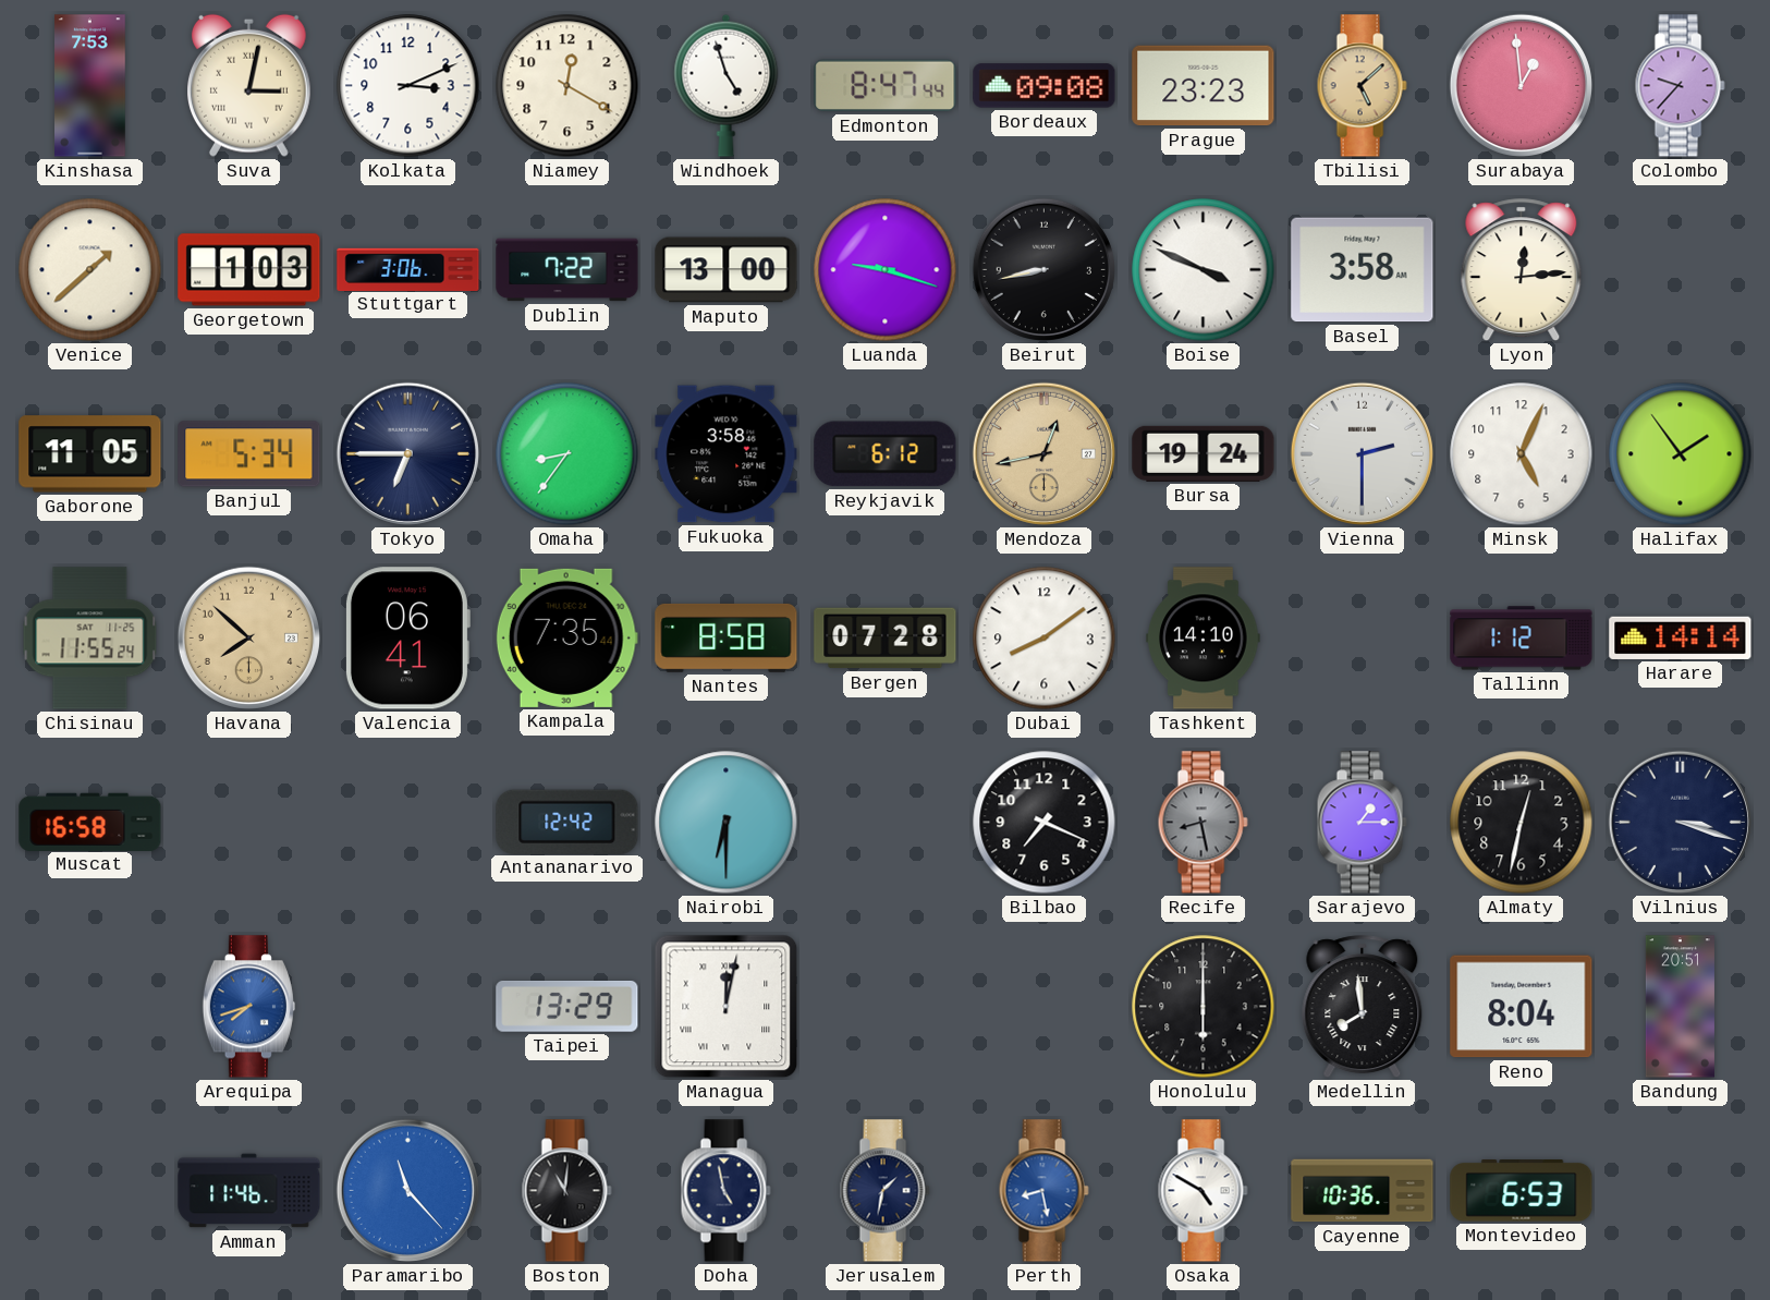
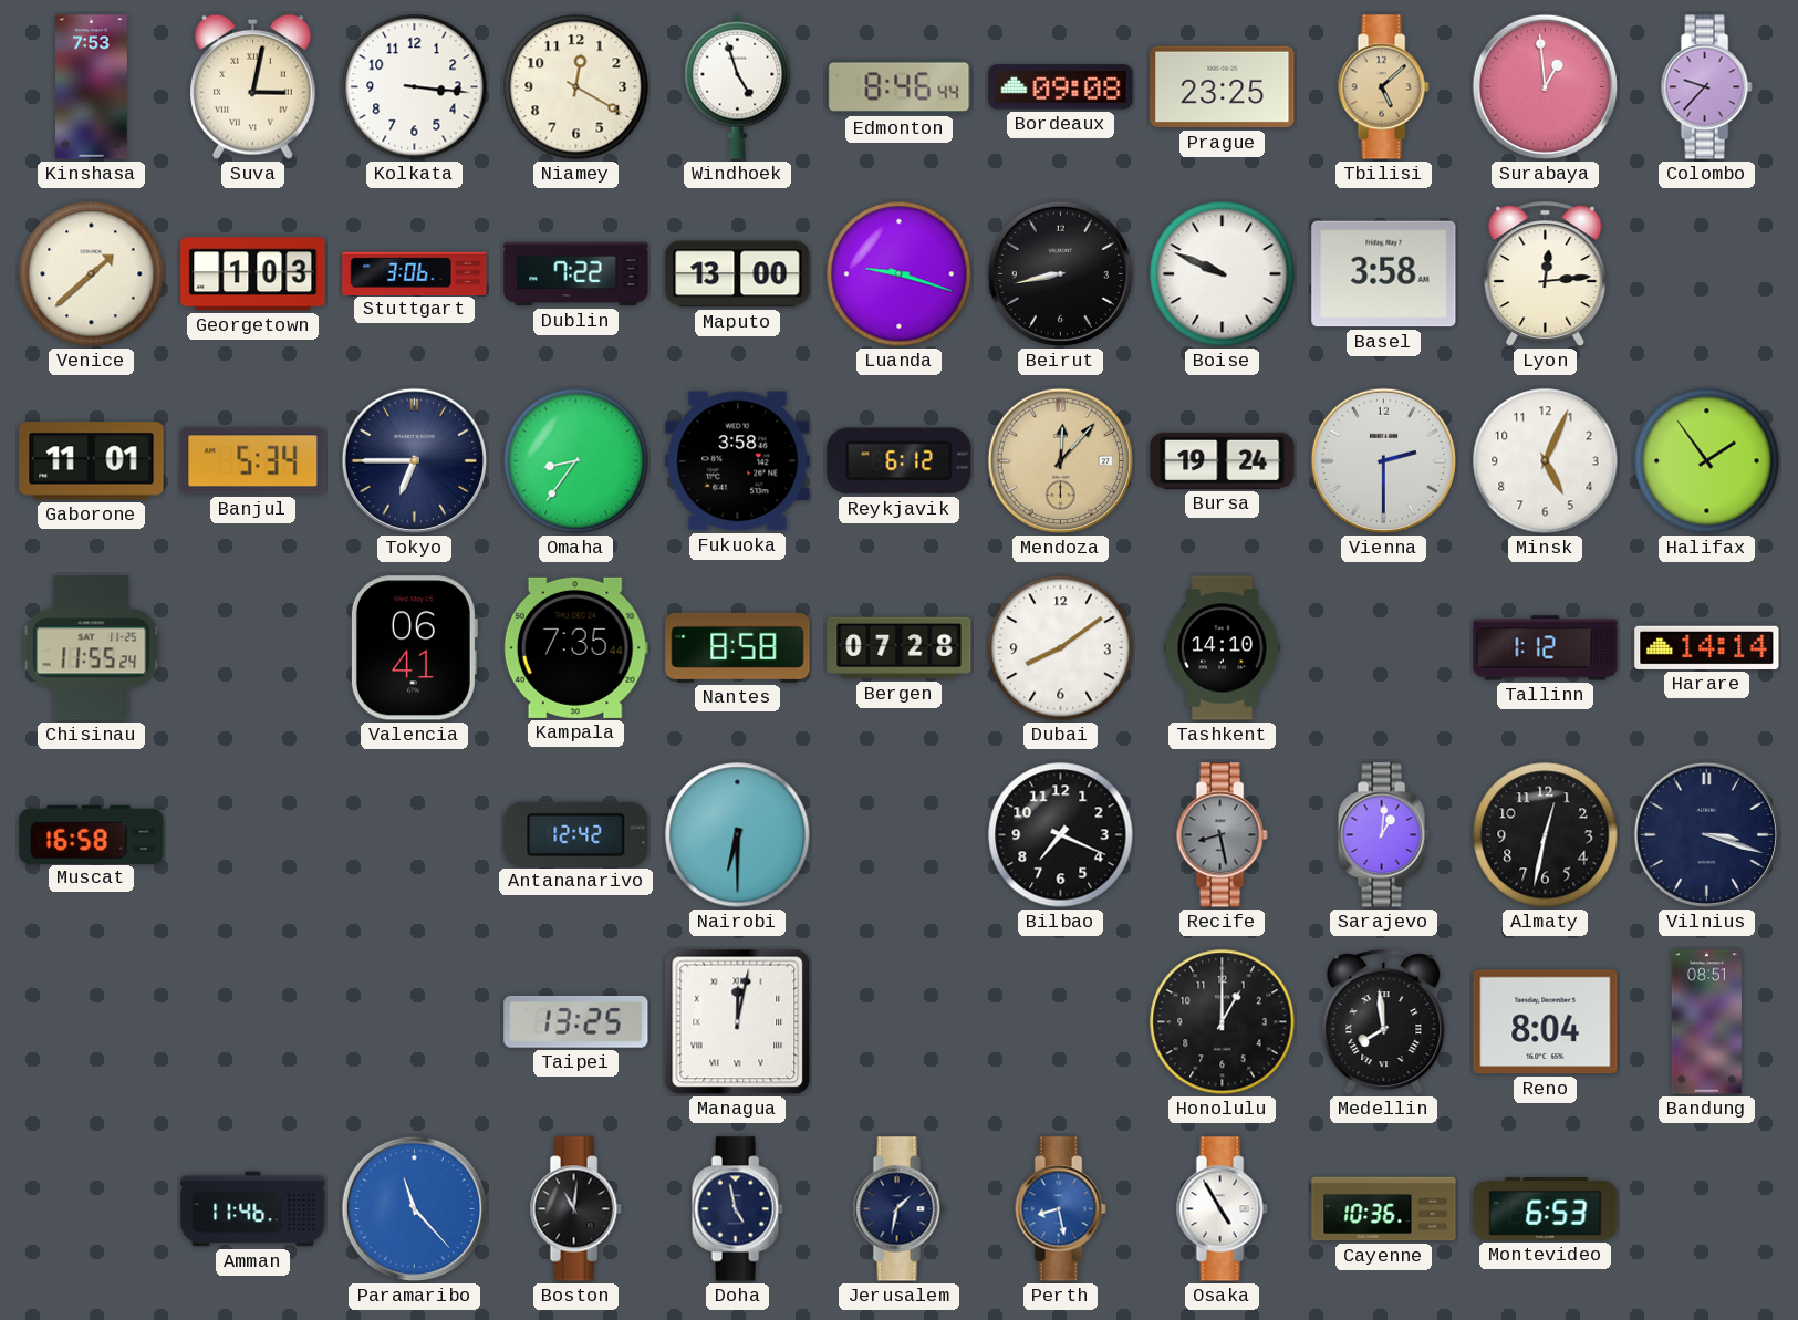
Kolkata: 3:11 -> 3:16 (415, 87)
Edmonton: 8:47 -> 8:46 (900, 87)
Prague: 23:23 -> 23:25 (1223, 87)
Boise: 3:49 -> 9:49 (1223, 274)
Gaborone: 11:05 -> 11:01 (92, 461)
Mendoza: 12:43 -> 12:07 (1060, 460)
Havana: 7:52 -> none (248, 637)
Sarajevo: 1:15 -> 1:01 (1383, 835)
Arequipa: 7:42 -> none (248, 1007)
Taipei: 13:29 -> 13:25 (576, 1021)
Honolulu: 6:00 -> 1:00 (1223, 1022)
Bandung: 20:51 -> 08:51 (1706, 1022)
Osaka: 4:50 -> 4:55 (1222, 1209)
